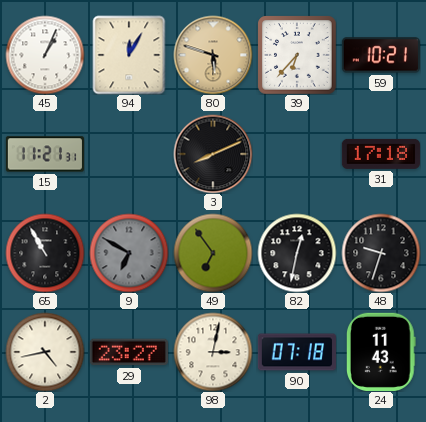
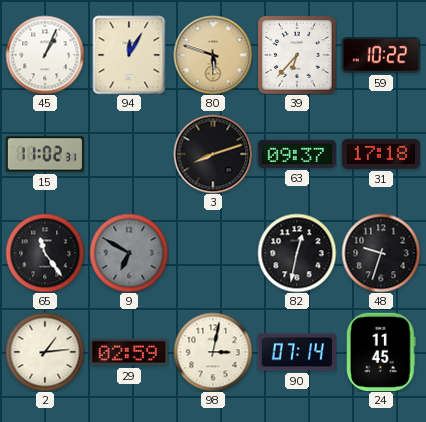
59: 10:21 -> 10:22 (381, 55)
15: 11:21 -> 11:02 (45, 154)
3: 8:11 -> 8:12 (213, 154)
63: none -> 09:37 (297, 154)
65: 10:55 -> 11:24 (45, 253)
49: 6:54 -> none (213, 253)
2: 4:43 -> 1:14 (45, 352)
29: 23:27 -> 02:59 (129, 352)
90: 07:18 -> 07:14 (297, 352)
24: 11:43 -> 11:45 (381, 352)
